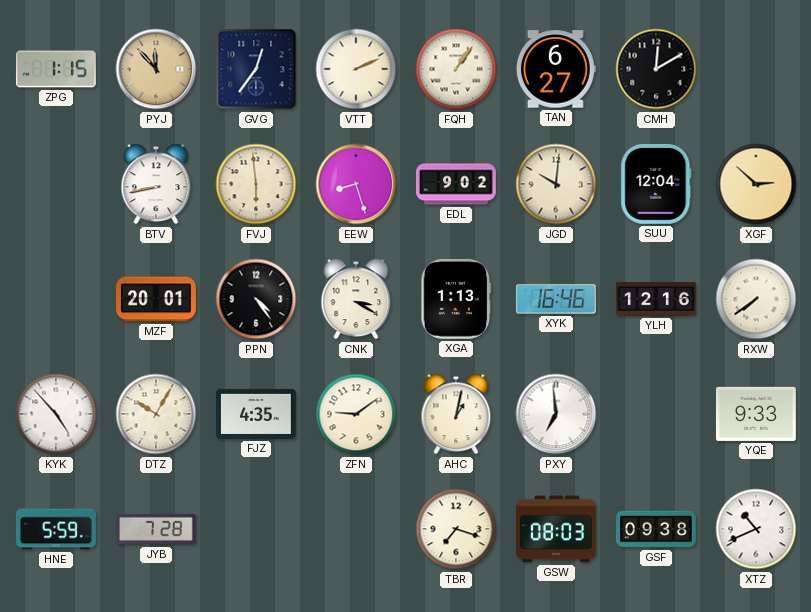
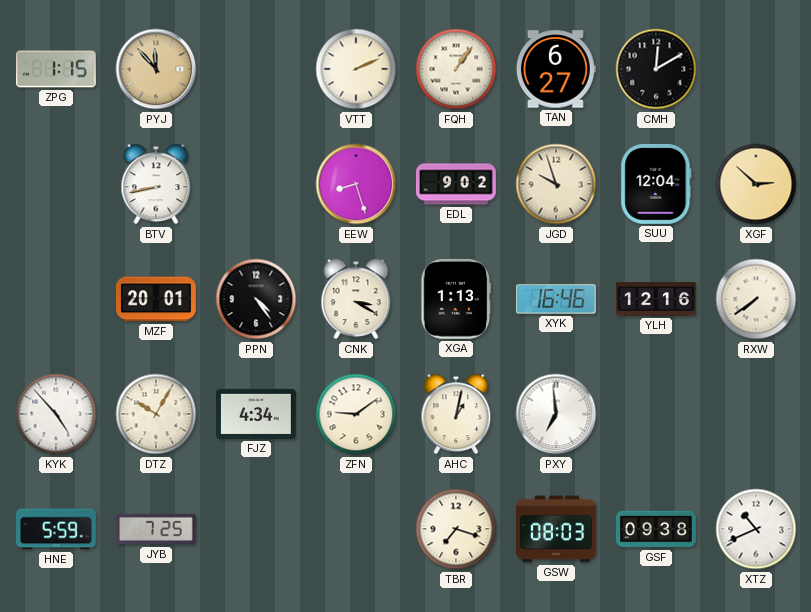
GVG: 12:36 -> none (256, 69)
FVJ: 5:59 -> none (256, 184)
JGD: 10:01 -> 9:57 (556, 184)
FJZ: 4:35 -> 4:34 (257, 414)
YQE: 9:33 -> none (756, 414)
JYB: 7:28 -> 7:25 (157, 529)
